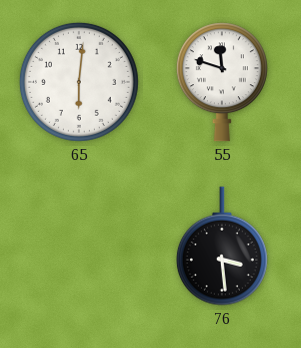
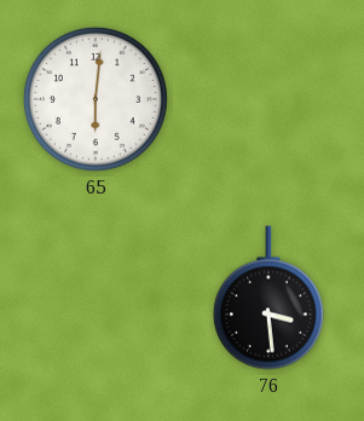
55: 11:48 -> none (222, 82)
